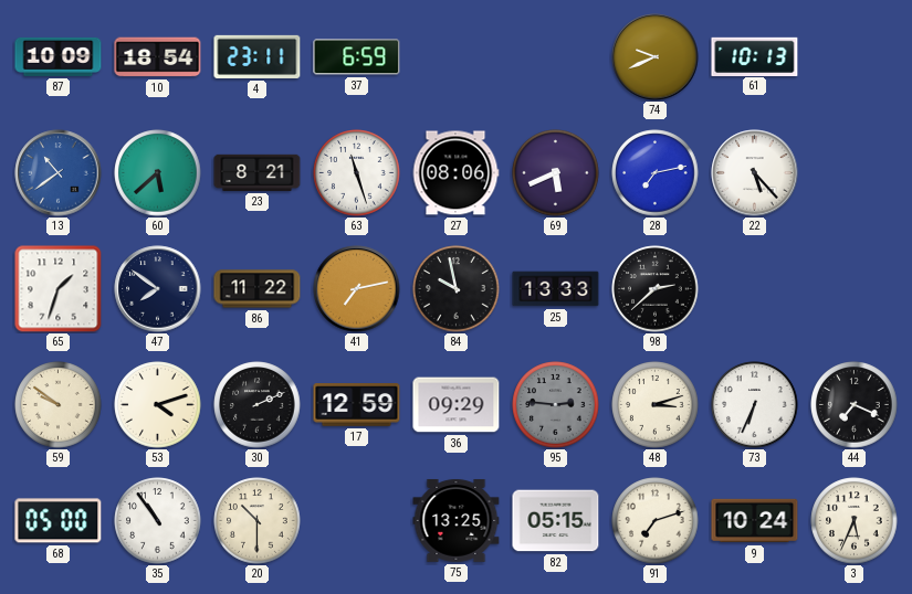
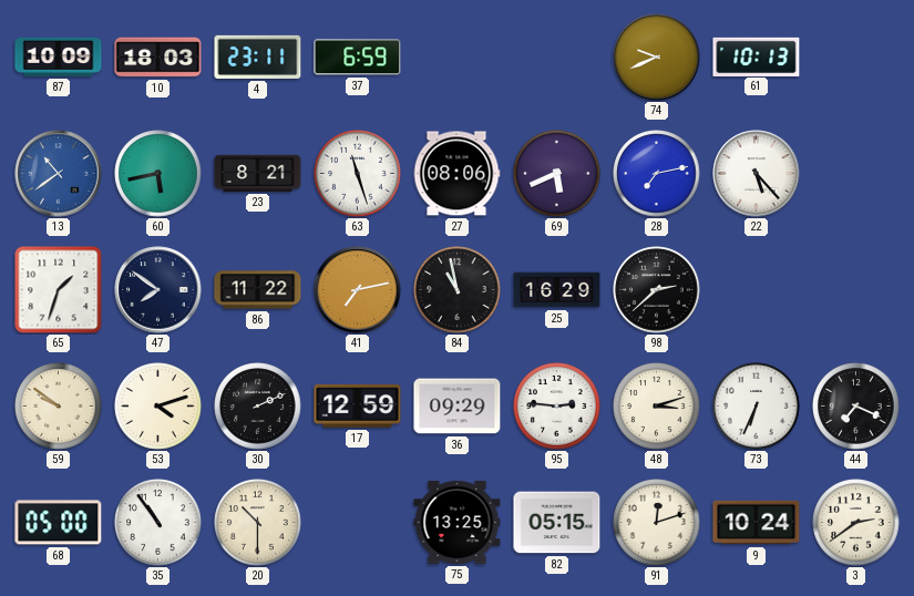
10: 18:54 -> 18:03 (158, 58)
60: 5:38 -> 5:43 (158, 174)
84: 9:58 -> 10:58 (458, 290)
25: 13:33 -> 16:29 (557, 290)
95 dial: grey -> white (557, 407)
91: 7:12 -> 12:12 (657, 523)
3: 5:34 -> 2:39 (856, 523)
